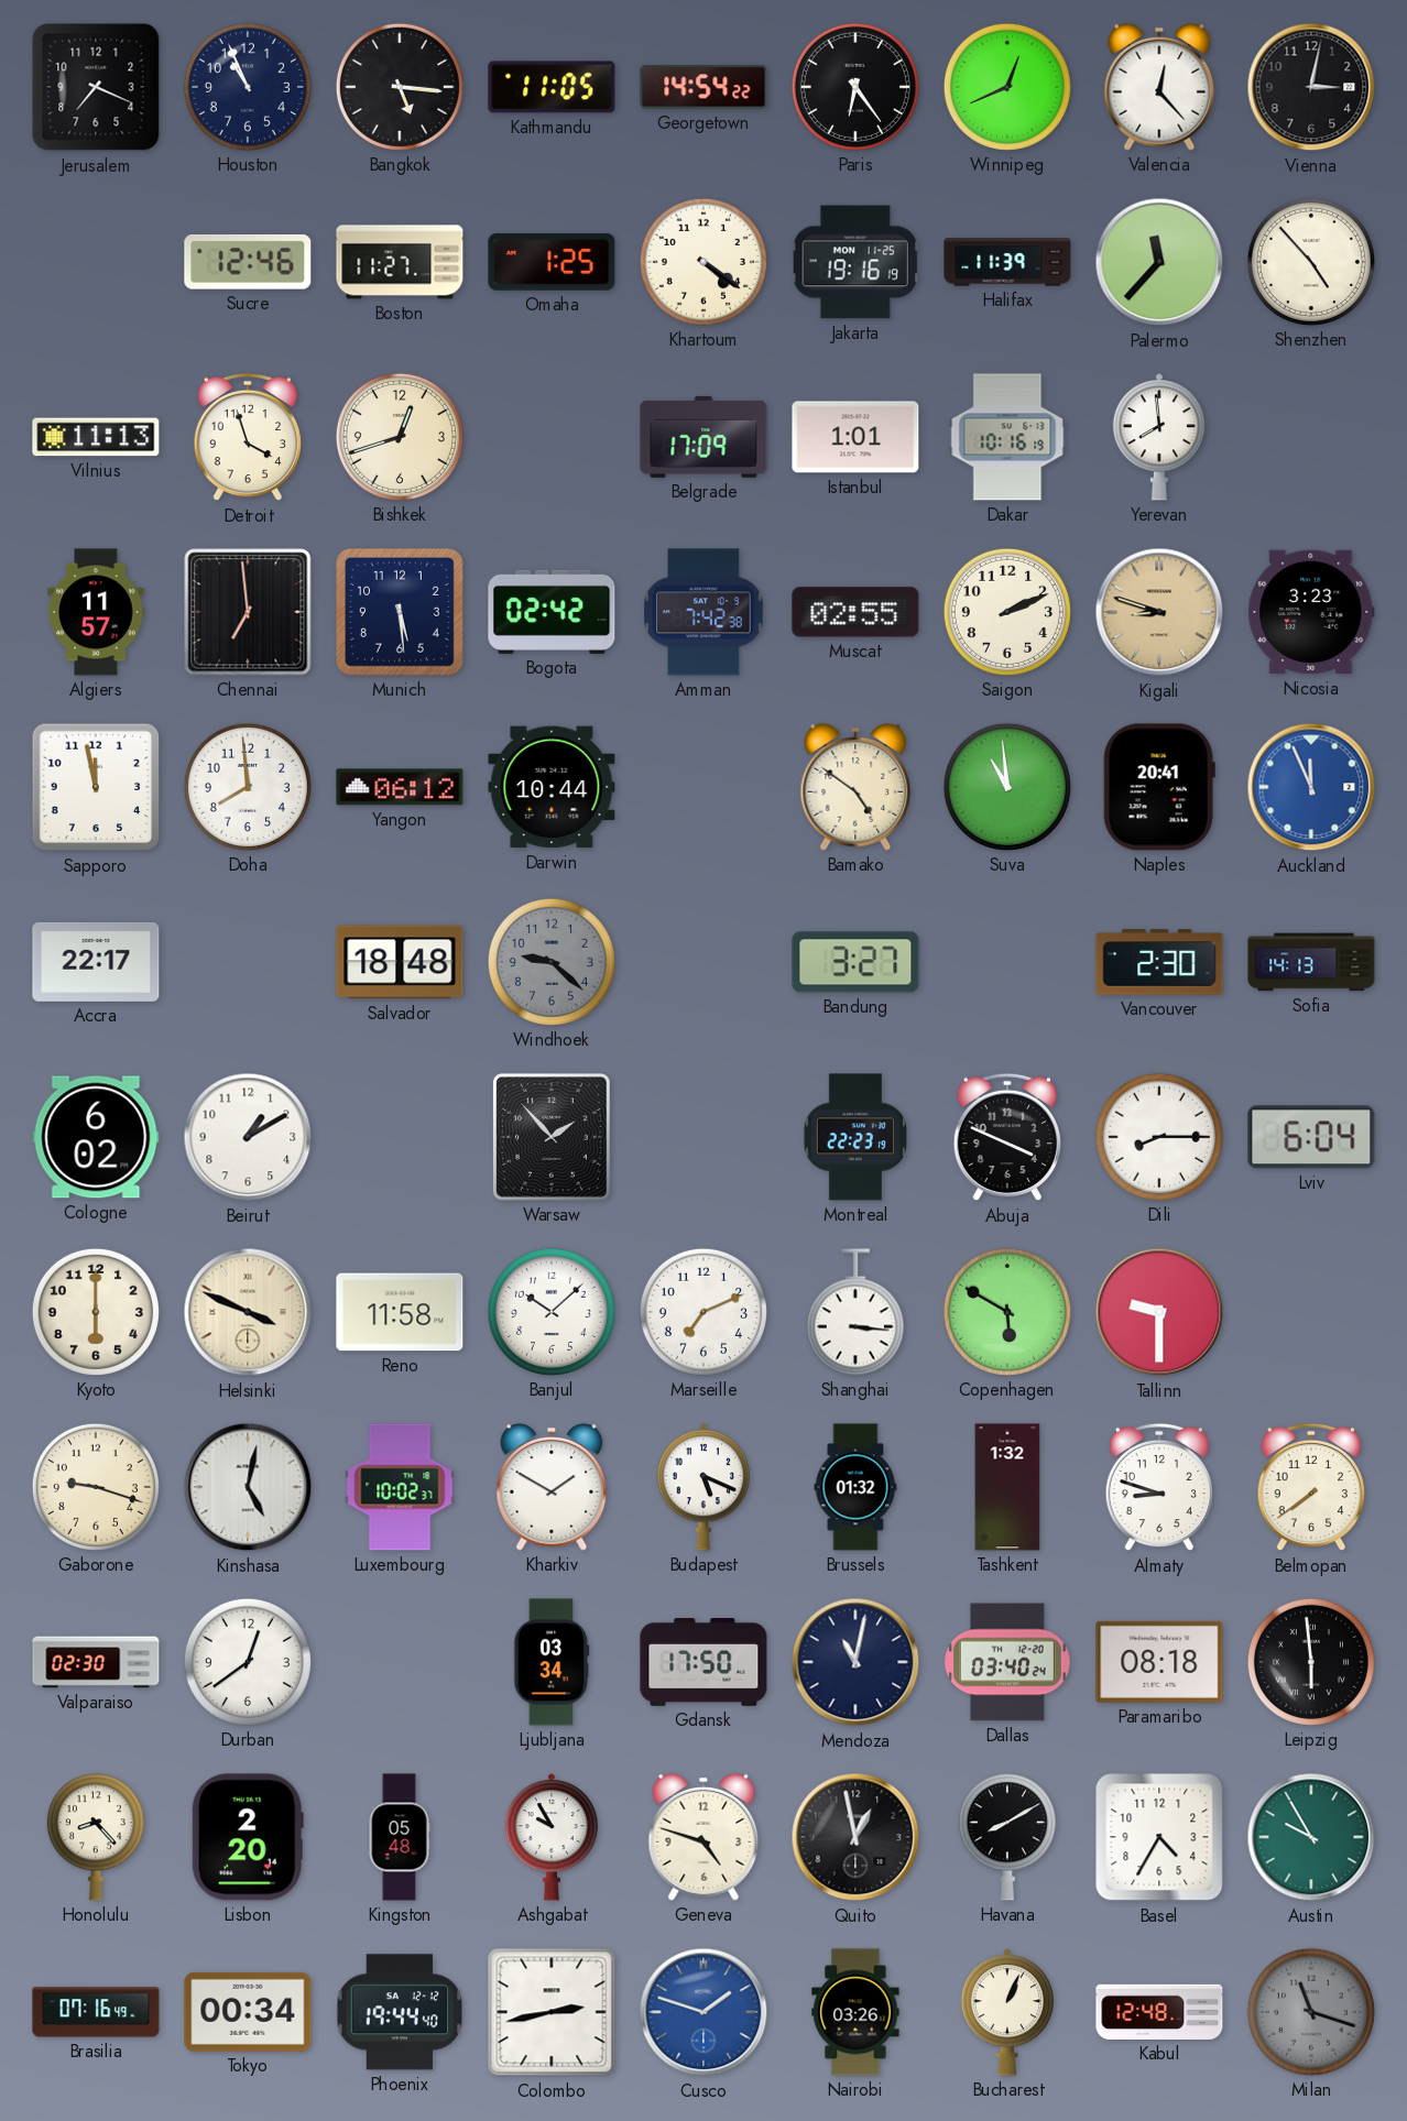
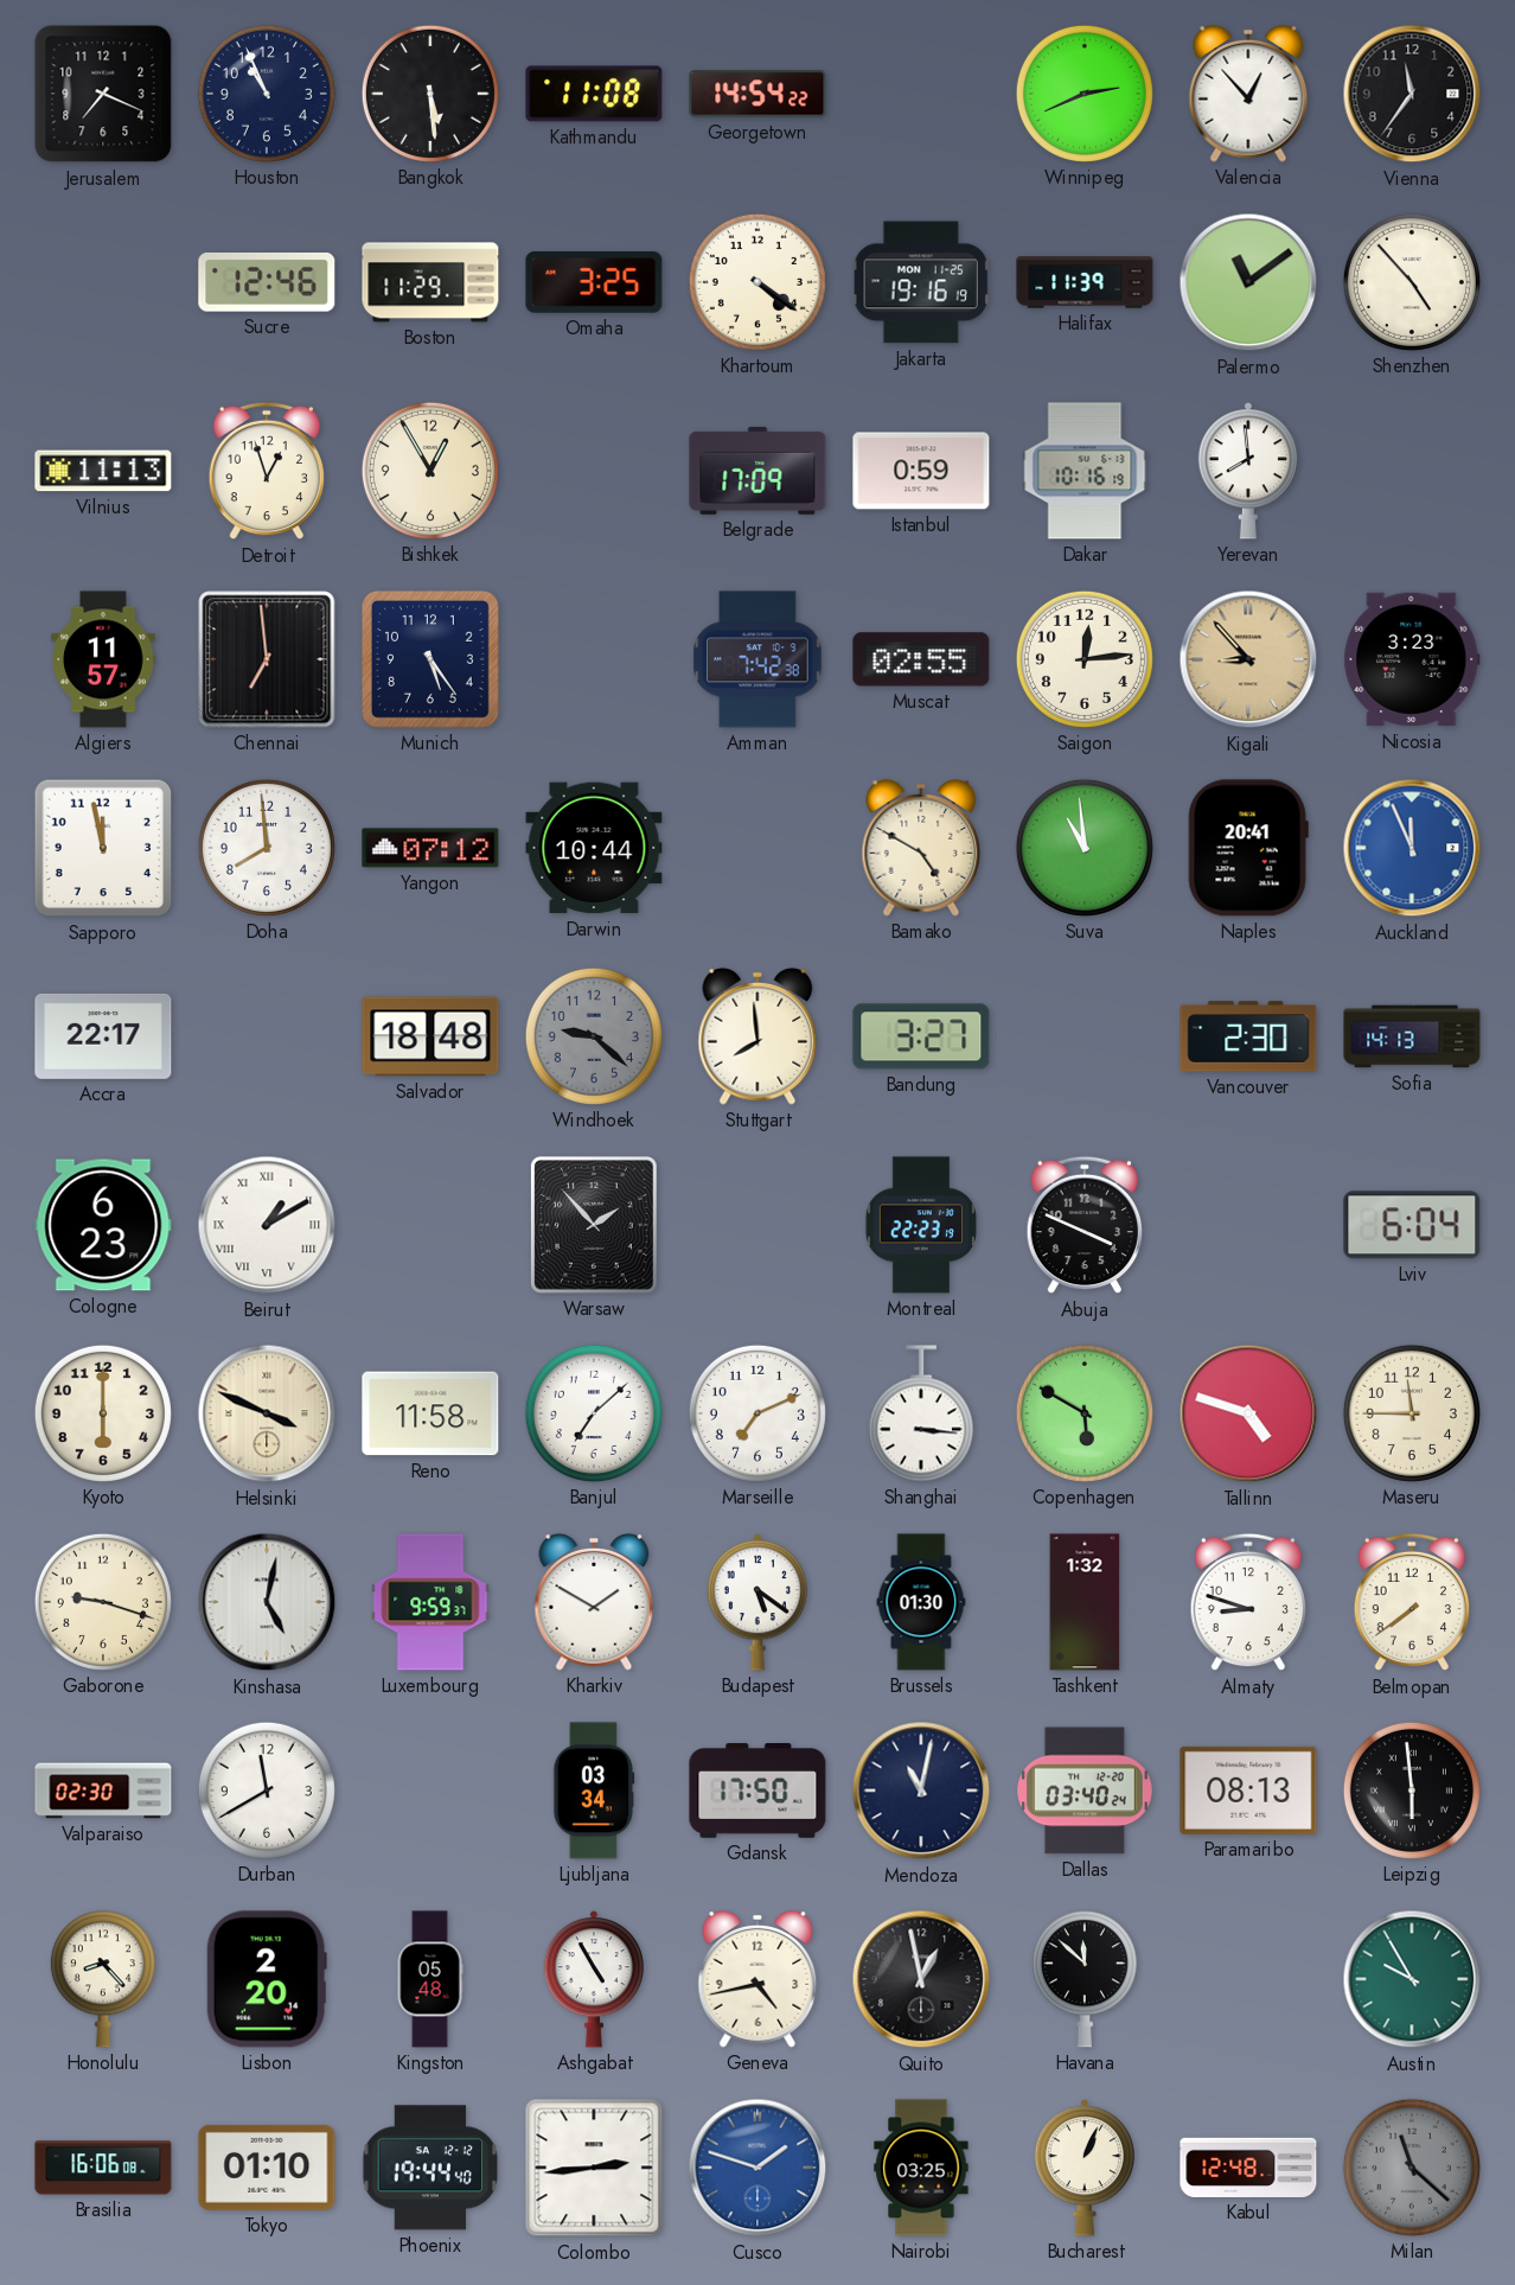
Bangkok: 5:16 -> 5:29 (430, 94)
Kathmandu: 11:05 -> 11:08 (594, 94)
Paris: 6:24 -> none (855, 87)
Winnipeg: 12:41 -> 2:41 (1085, 94)
Valencia: 12:23 -> 12:53 (1248, 94)
Vienna: 3:02 -> 11:36 (1412, 94)
Boston: 11:27 -> 11:29 (430, 282)
Omaha: 1:25 -> 3:25 (594, 282)
Palermo: 11:37 -> 11:09 (1248, 282)
Detroit: 3:57 -> 12:57 (266, 471)
Bishkek: 12:42 -> 12:55 (430, 471)
Istanbul: 1:01 -> 0:59 (921, 471)
Munich: 5:29 -> 5:24 (430, 659)
Bogota: 02:42 -> none (552, 612)
Saigon: 2:11 -> 12:14 (1085, 659)
Kigali: 8:48 -> 8:53 (1248, 659)
Yangon: 06:12 -> 07:12 (430, 848)
Bamako: 4:51 -> 4:50 (921, 848)
Stuttgart: none -> 7:59 (757, 1036)
Cologne: 6:02 -> 6:23 (103, 1225)
Beirut numerals: Arabic -> Roman (267, 1225)
Dili: 8:15 -> none (1159, 1137)
Banjul: 10:08 -> 7:08 (594, 1413)
Tallinn: 9:30 -> 4:48 (1248, 1413)
Maseru: none -> 11:45 (1412, 1413)
Luxembourg: 10:02 -> 9:59 (430, 1602)
Budapest: 5:19 -> 5:21 (756, 1602)
Brussels: 01:32 -> 01:30 (921, 1602)
Durban: 12:39 -> 11:40 (267, 1791)
Paramaribo: 08:18 -> 08:13 (1248, 1791)
Ashgabat: 9:55 -> 4:55 (593, 1979)
Geneva: 4:48 -> 4:43 (757, 1979)
Havana: 8:10 -> 11:52 (1085, 1979)
Basel: 4:35 -> none (1159, 1837)
Brasilia: 07:16 -> 16:06 (103, 2168)
Tokyo: 00:34 -> 01:10 (267, 2168)
Colombo: 2:43 -> 2:44 (594, 2168)
Nairobi: 03:26 -> 03:25 (921, 2168)
Milan: 11:18 -> 11:22 (1412, 2168)
